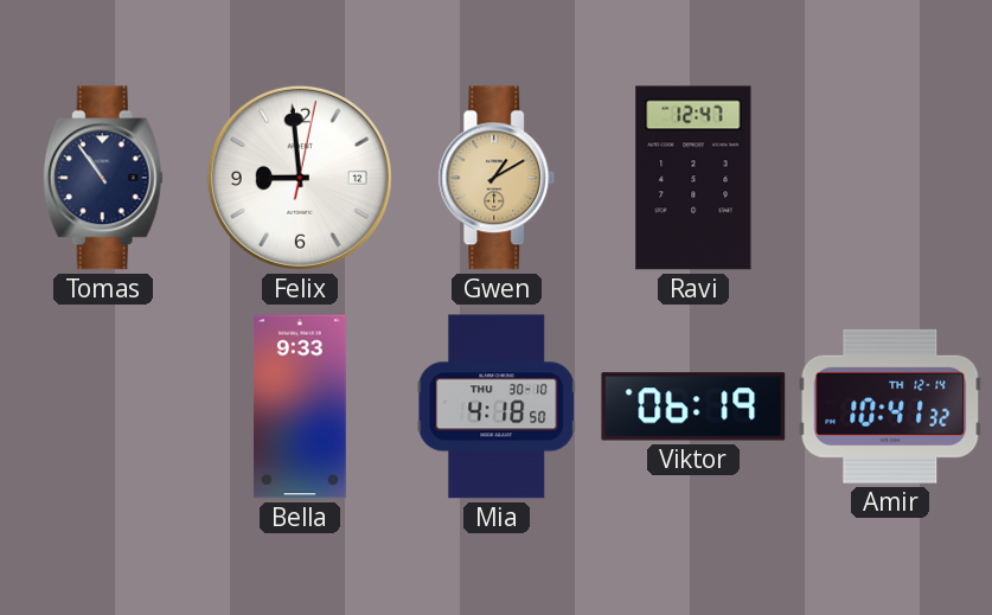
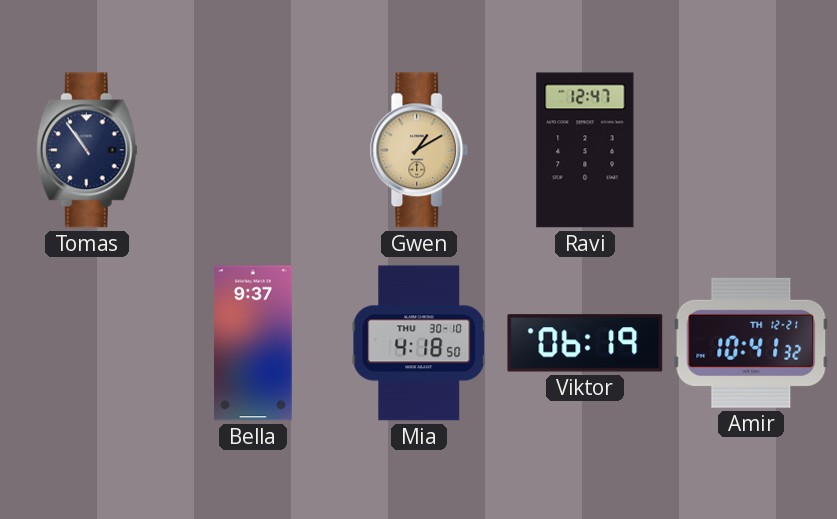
Felix: 8:59 -> none (300, 178)
Bella: 9:33 -> 9:37 (253, 343)
Amir date: TH 12-14 -> TH 12-21 (751, 343)
